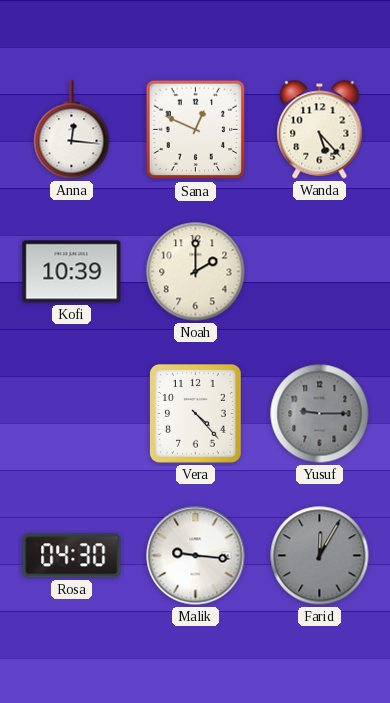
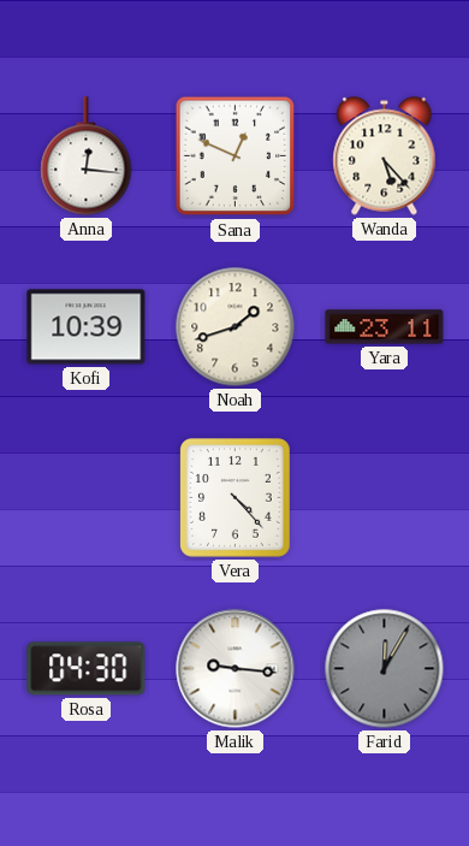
Noah: 2:00 -> 1:42 (236, 327)
Yara: none -> 23:11 (385, 327)
Yusuf: 9:15 -> none (320, 414)
